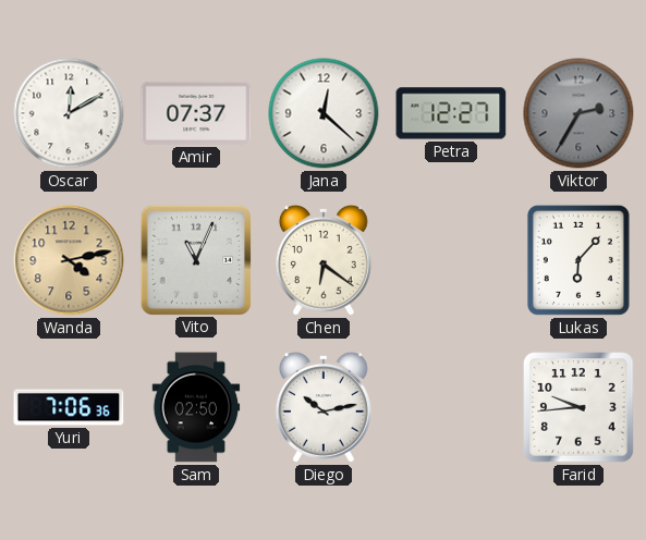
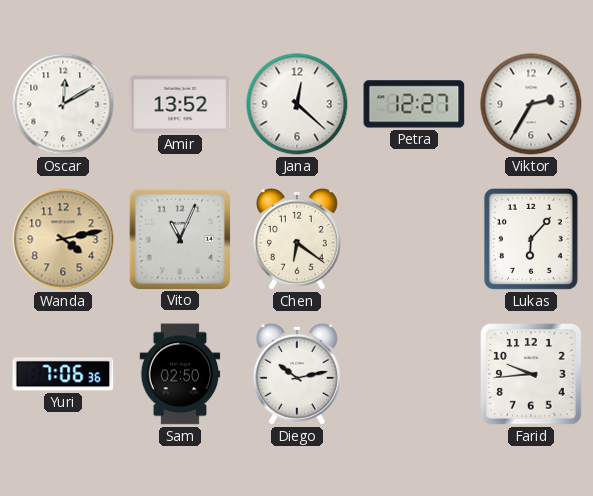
Amir: 07:37 -> 13:52 (180, 104)
Viktor dial: grey -> white (531, 104)
